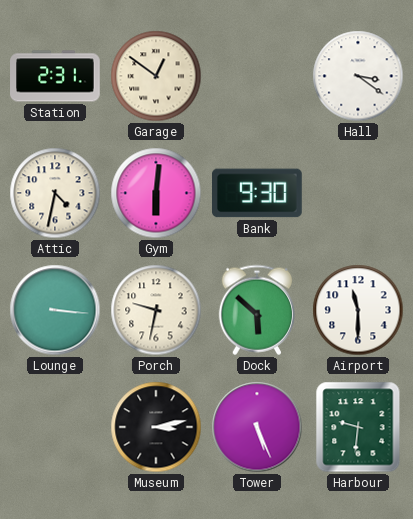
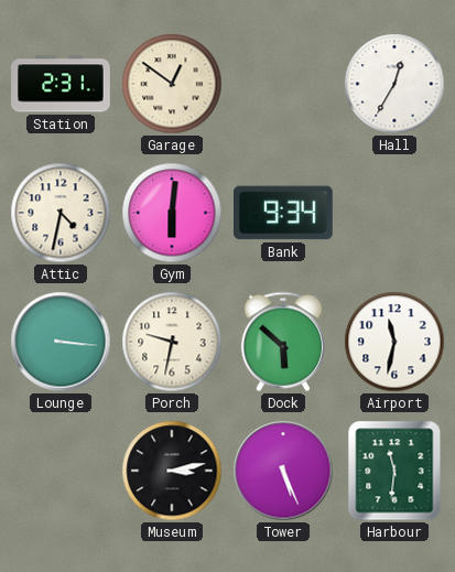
Hall: 3:21 -> 12:35 (394, 84)
Bank: 9:30 -> 9:34 (284, 213)
Airport: 11:30 -> 11:32 (394, 342)
Harbour: 9:31 -> 11:31 (394, 471)
